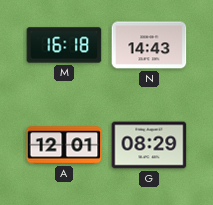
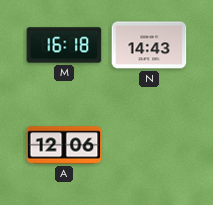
A: 12:01 -> 12:06 (64, 145)
G: 08:29 -> none (149, 145)
